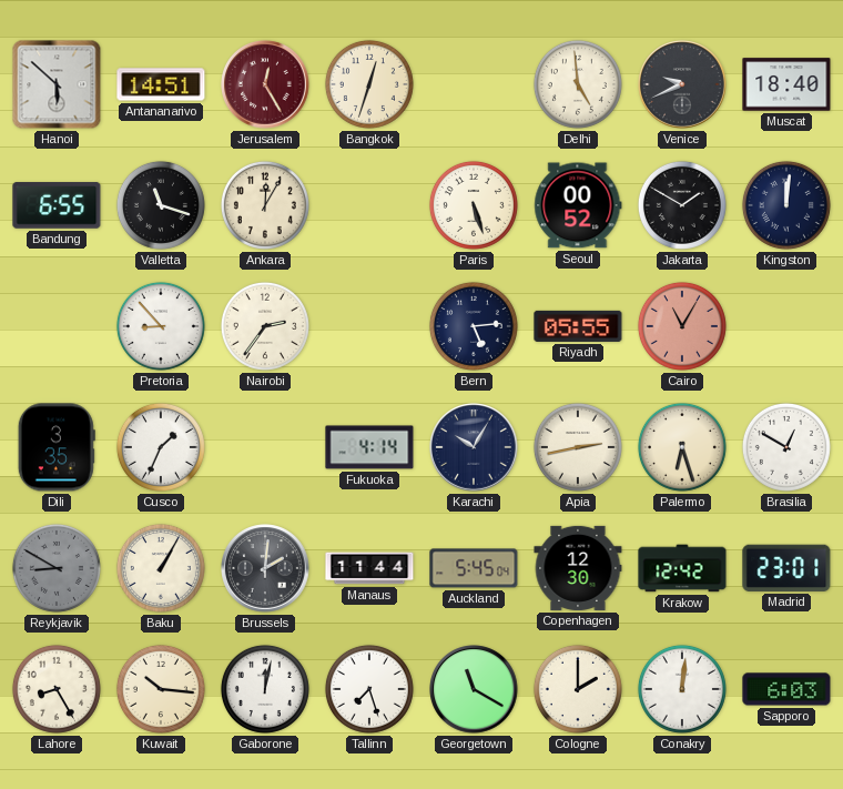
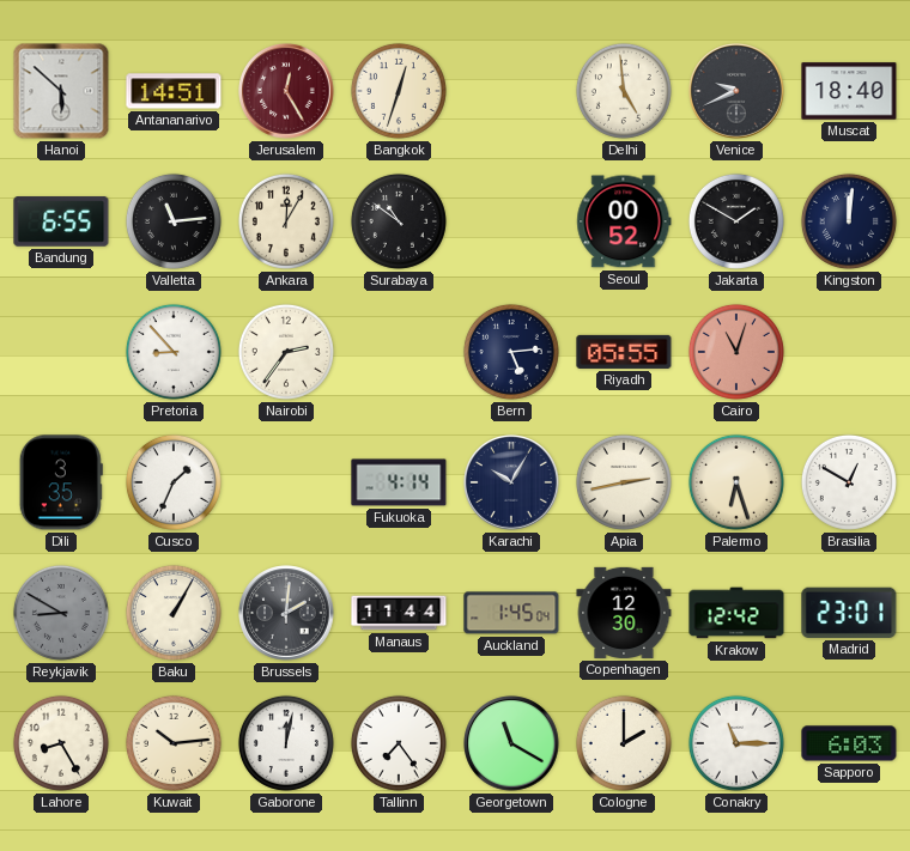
Valletta: 11:18 -> 11:14 (174, 221)
Surabaya: none -> 10:51 (399, 221)
Paris: 5:27 -> none (474, 205)
Cairo: 11:05 -> 11:03 (736, 352)
Auckland: 5:45 -> 1:45 (511, 613)
Kuwait: 10:16 -> 10:14 (174, 743)
Tallinn: 7:27 -> 7:24 (399, 743)
Conakry: 12:01 -> 11:15 (736, 743)
